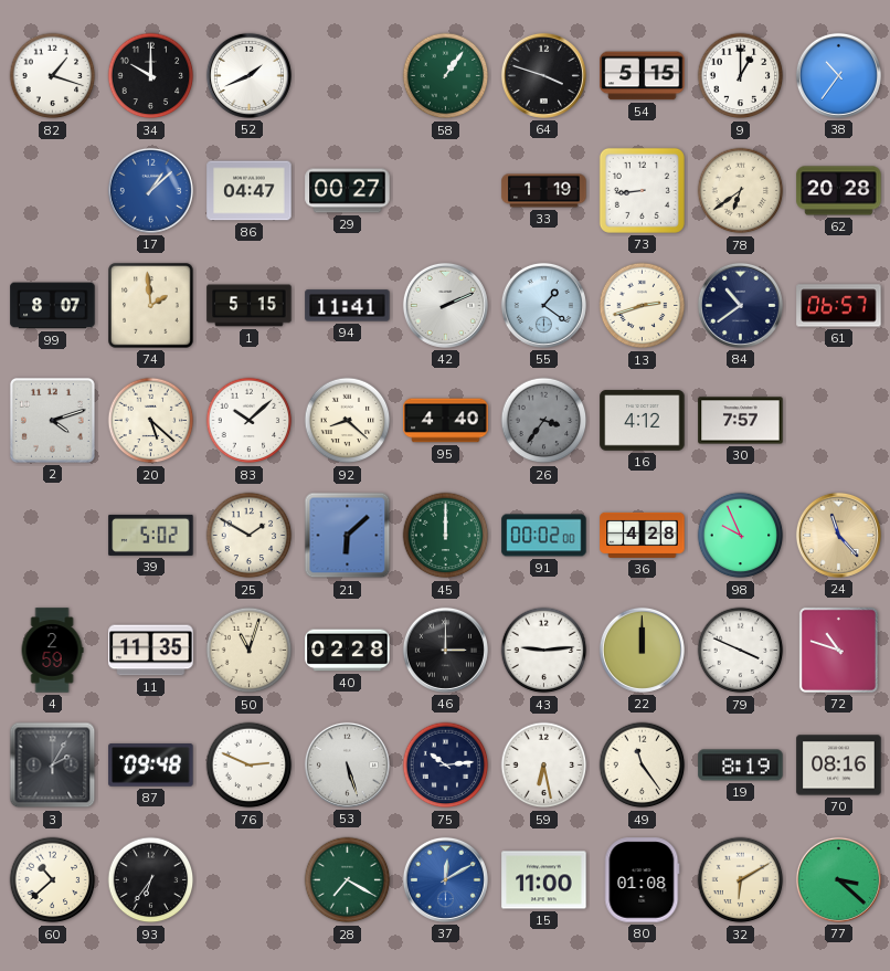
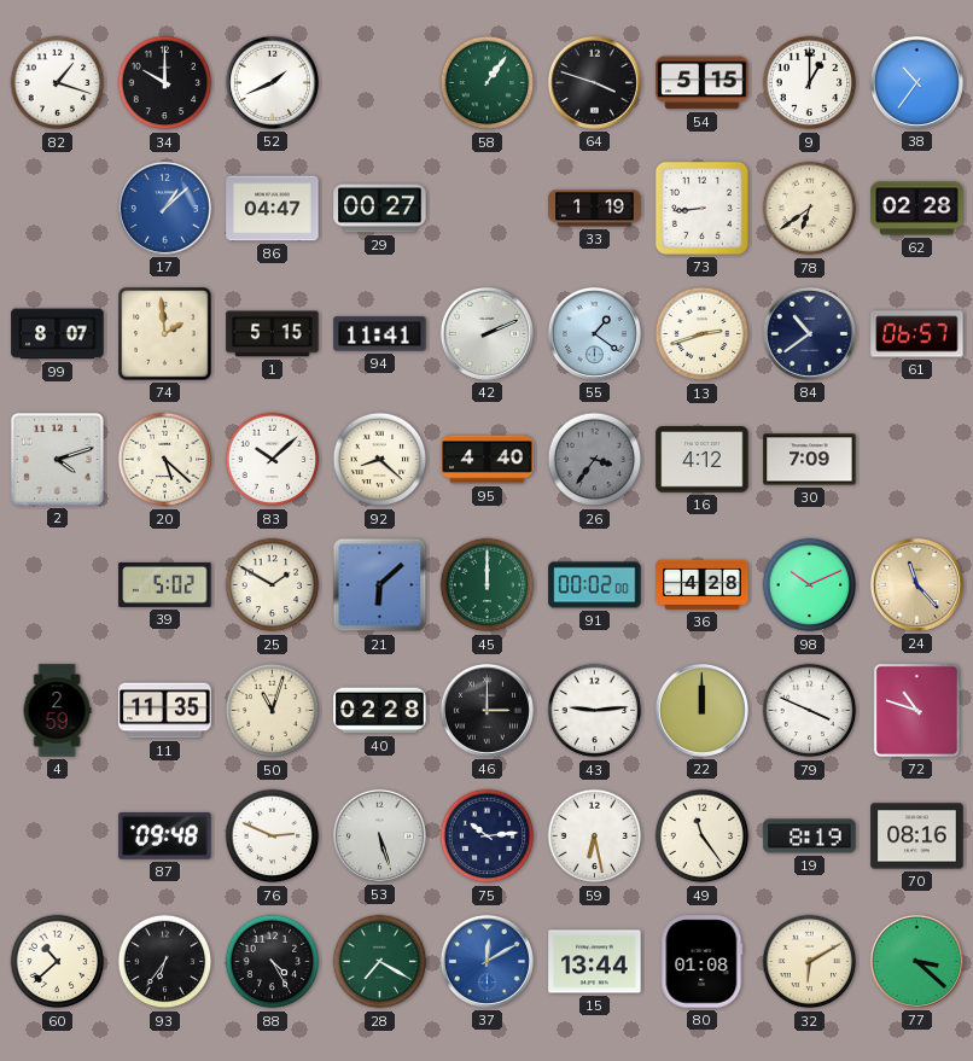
62: 20:28 -> 02:28 (917, 209)
30: 7:57 -> 7:09 (810, 460)
98: 9:56 -> 10:11 (810, 585)
3: 2:05 -> none (53, 766)
88: none -> 4:25 (273, 962)
15: 11:00 -> 13:44 (595, 962)
